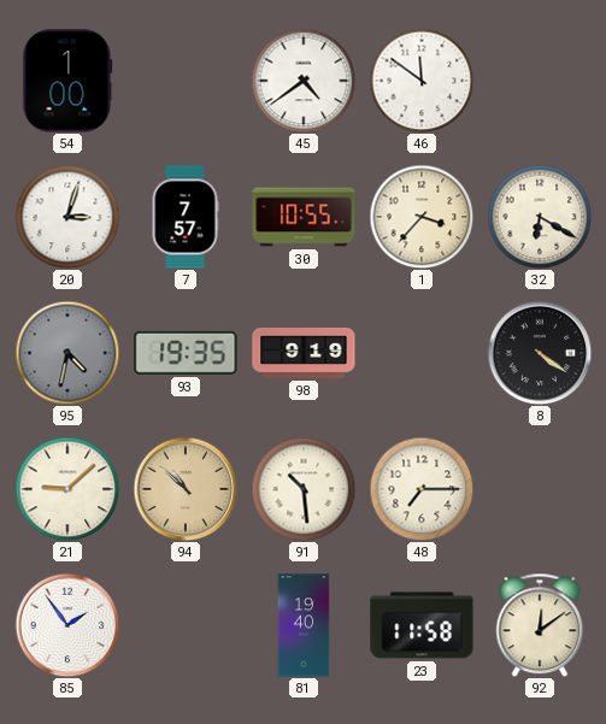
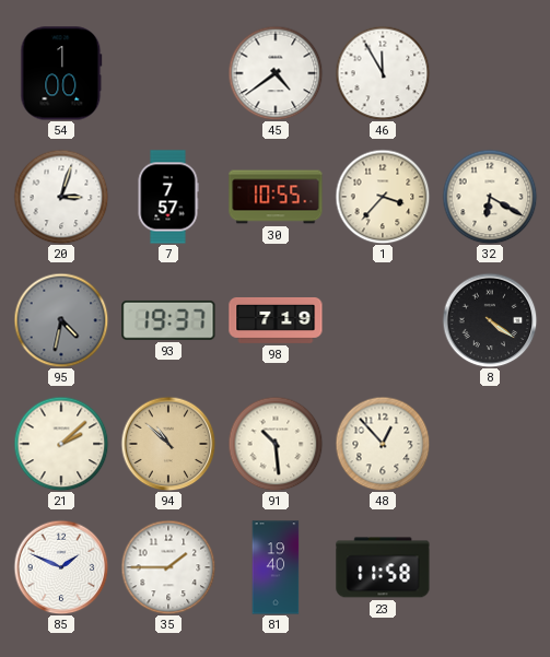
46: 11:51 -> 11:55 (383, 73)
93: 19:35 -> 19:37 (168, 320)
98: 9:19 -> 7:19 (276, 320)
21: 9:08 -> 2:08 (61, 444)
48: 7:15 -> 12:53 (383, 444)
85: 1:54 -> 1:49 (61, 567)
35: none -> 1:45 (168, 567)
92: 12:09 -> none (540, 625)
